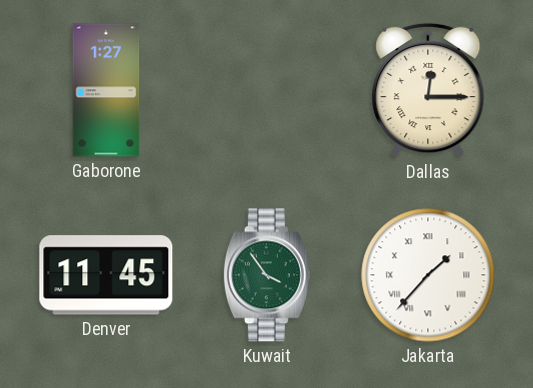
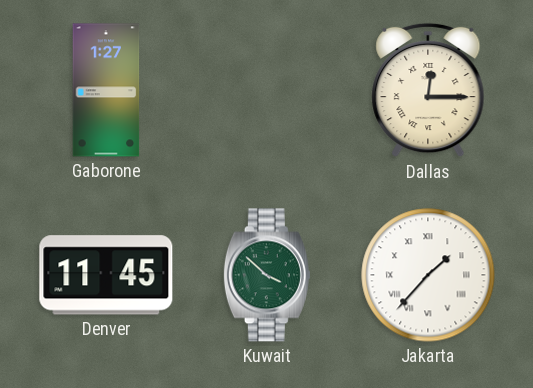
Kuwait: 3:54 -> 3:52 (267, 275)
